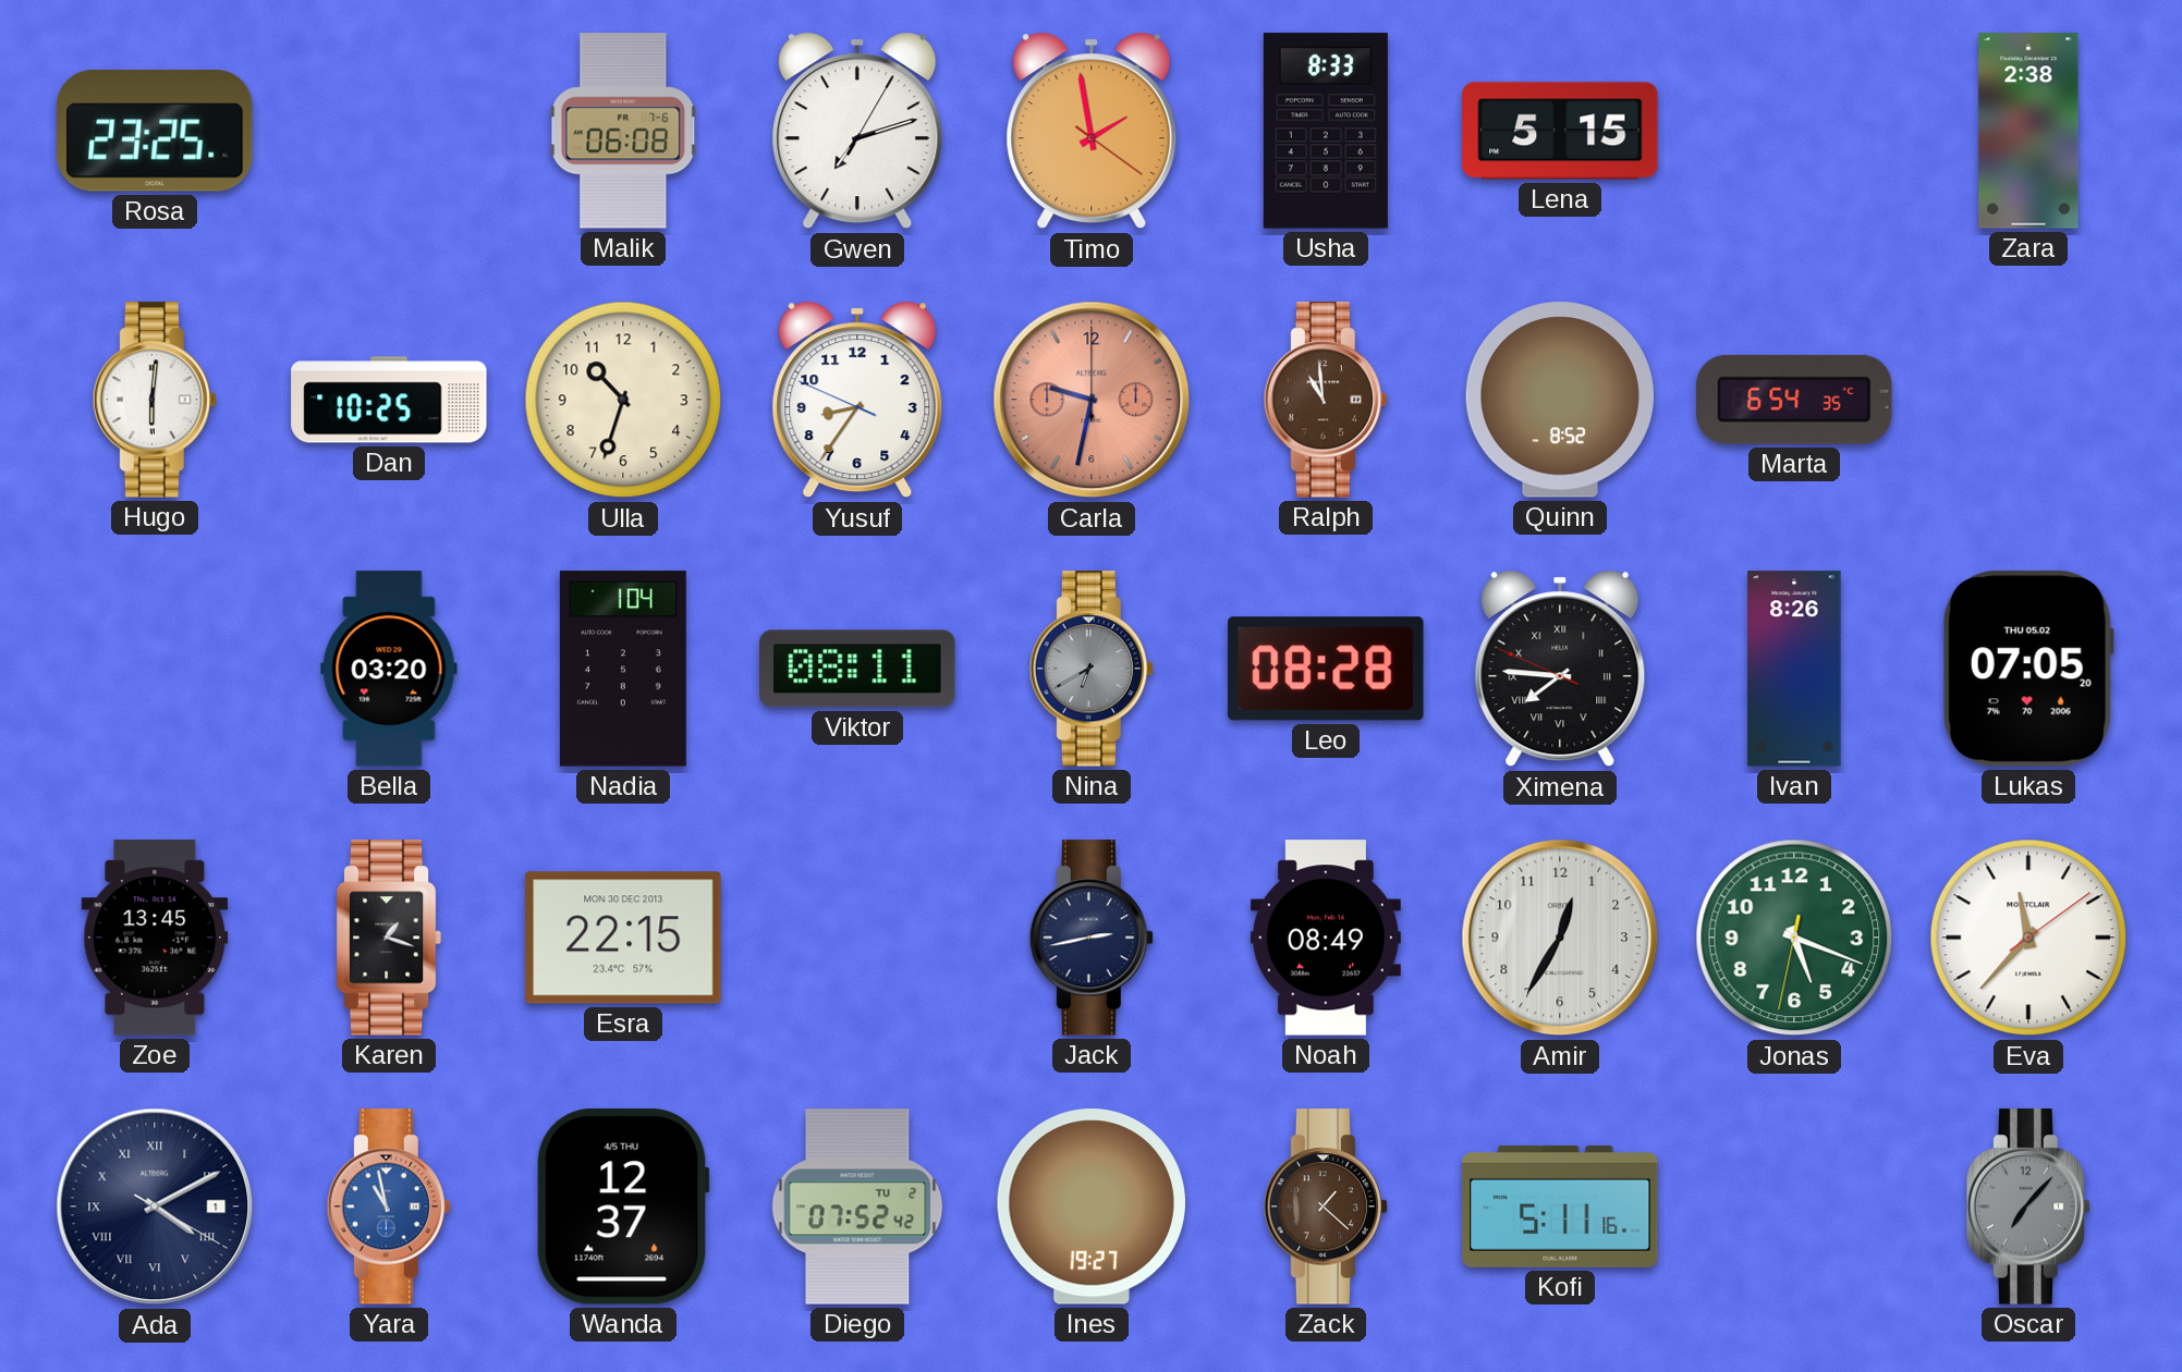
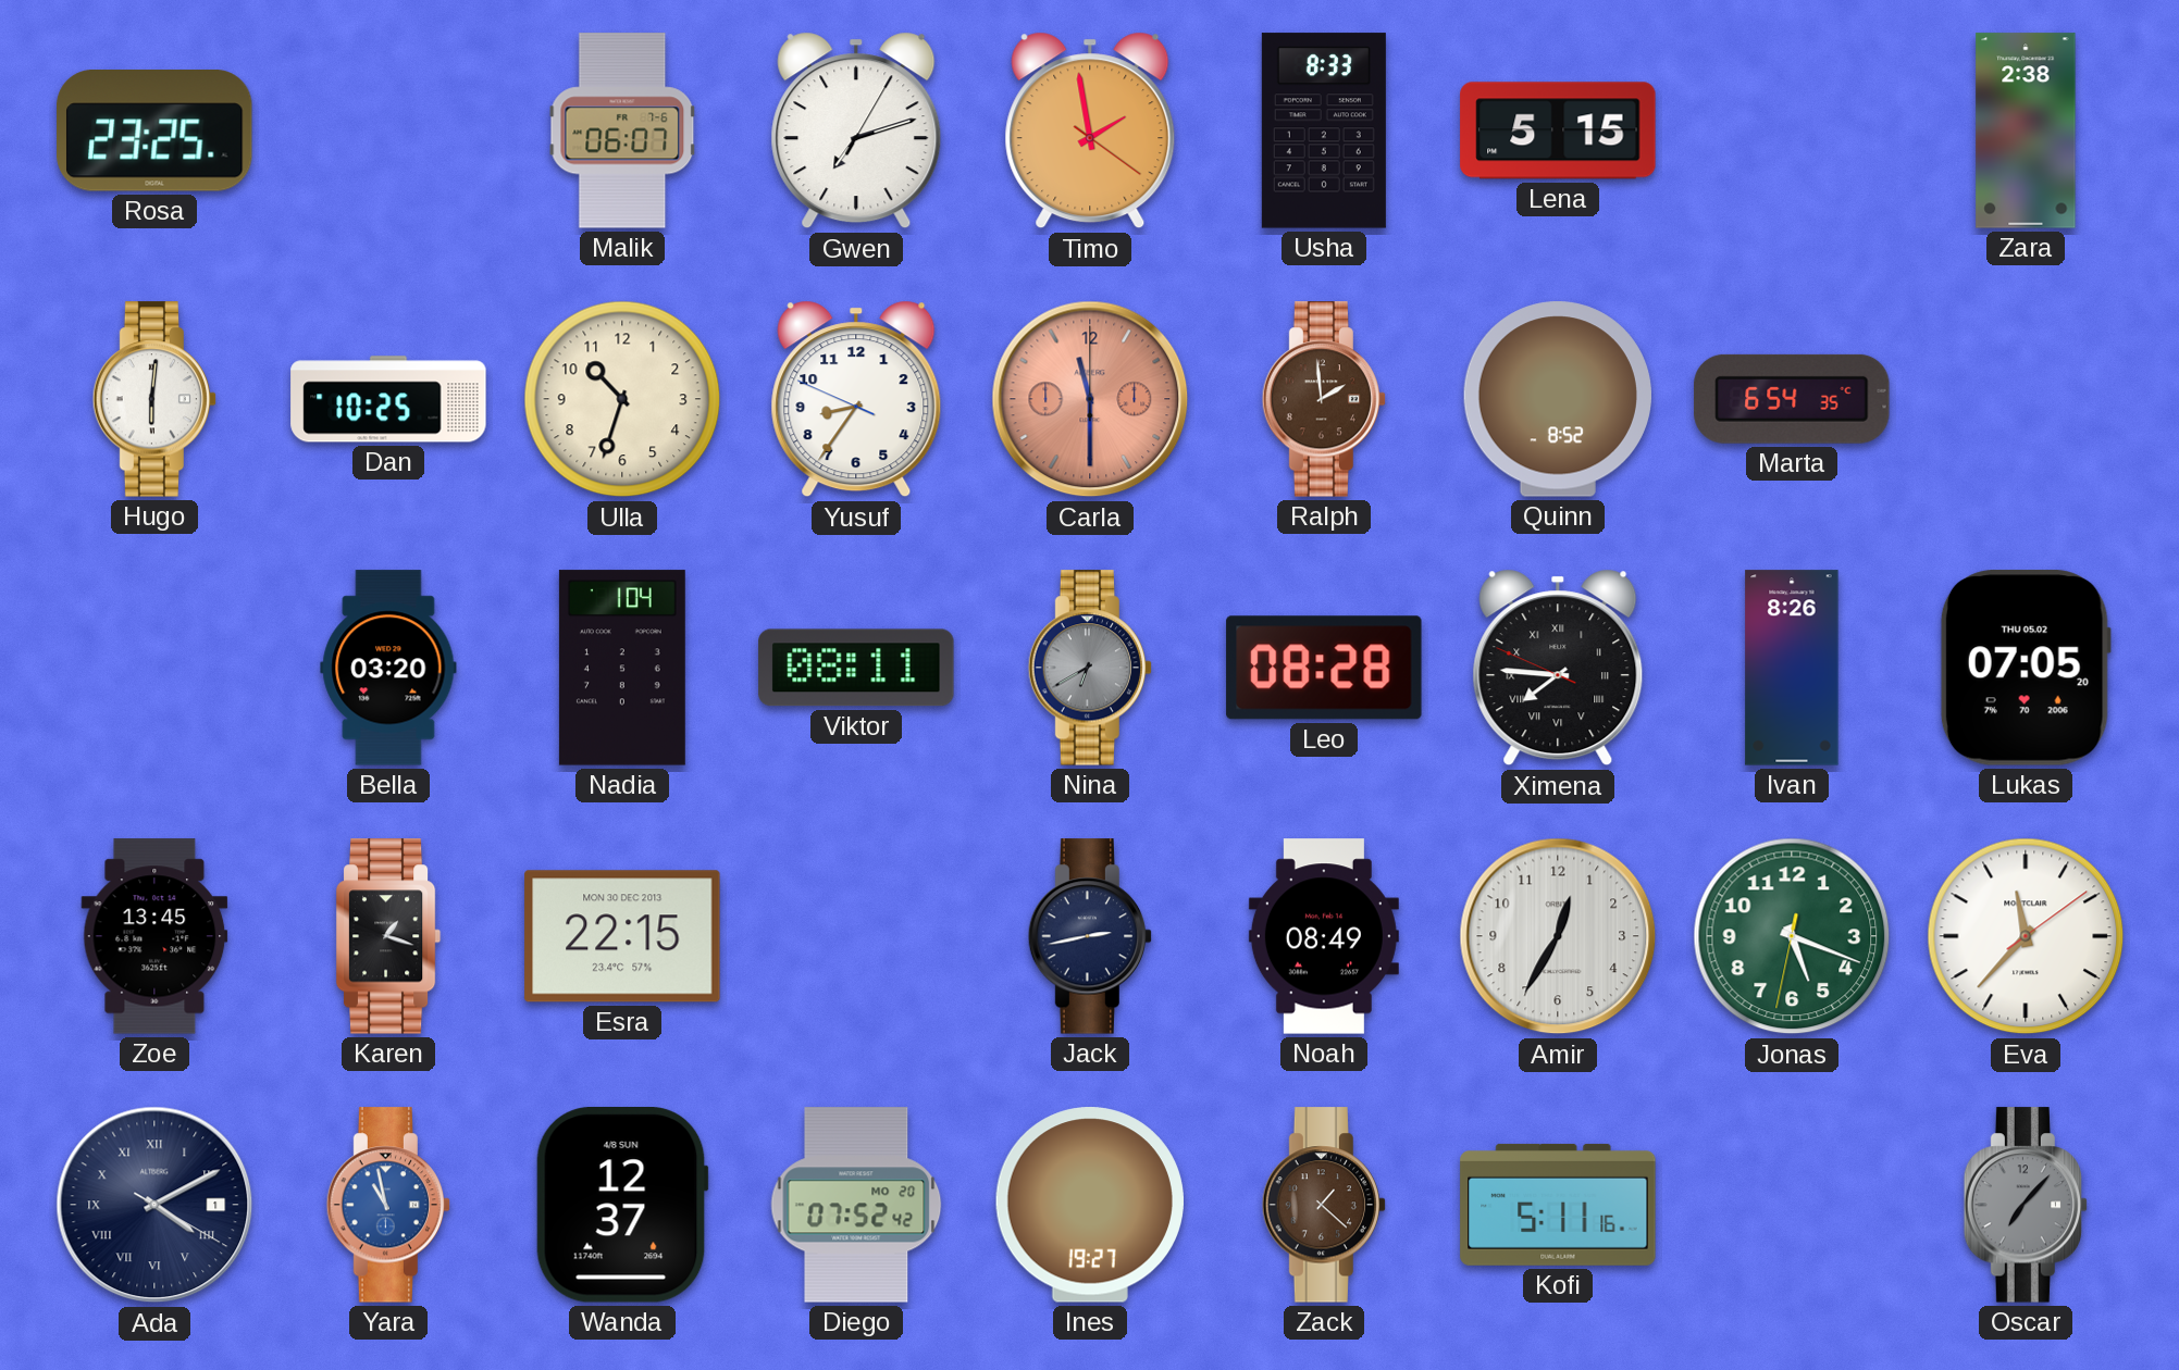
Malik: 06:08 -> 06:07 (622, 130)
Carla: 9:32 -> 11:30 (1090, 399)
Ralph: 10:59 -> 1:59 (1324, 399)
Wanda date: 4/5 THU -> 4/8 SUN (622, 1206)
Diego date: TU 2 -> MO 20 (856, 1205)
